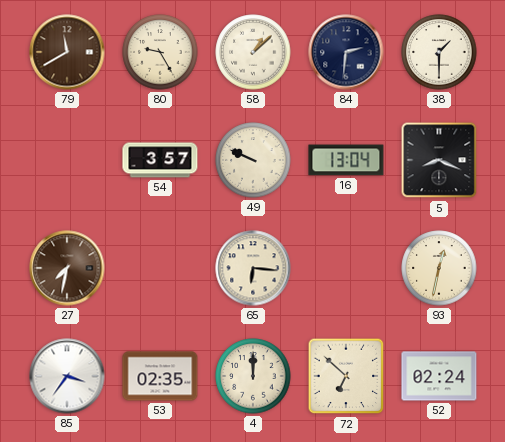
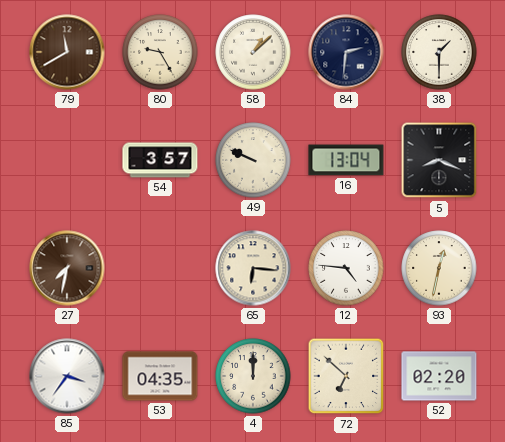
12: none -> 4:46 (346, 268)
53: 02:35 -> 04:35 (160, 376)
52: 02:24 -> 02:20 (439, 376)
